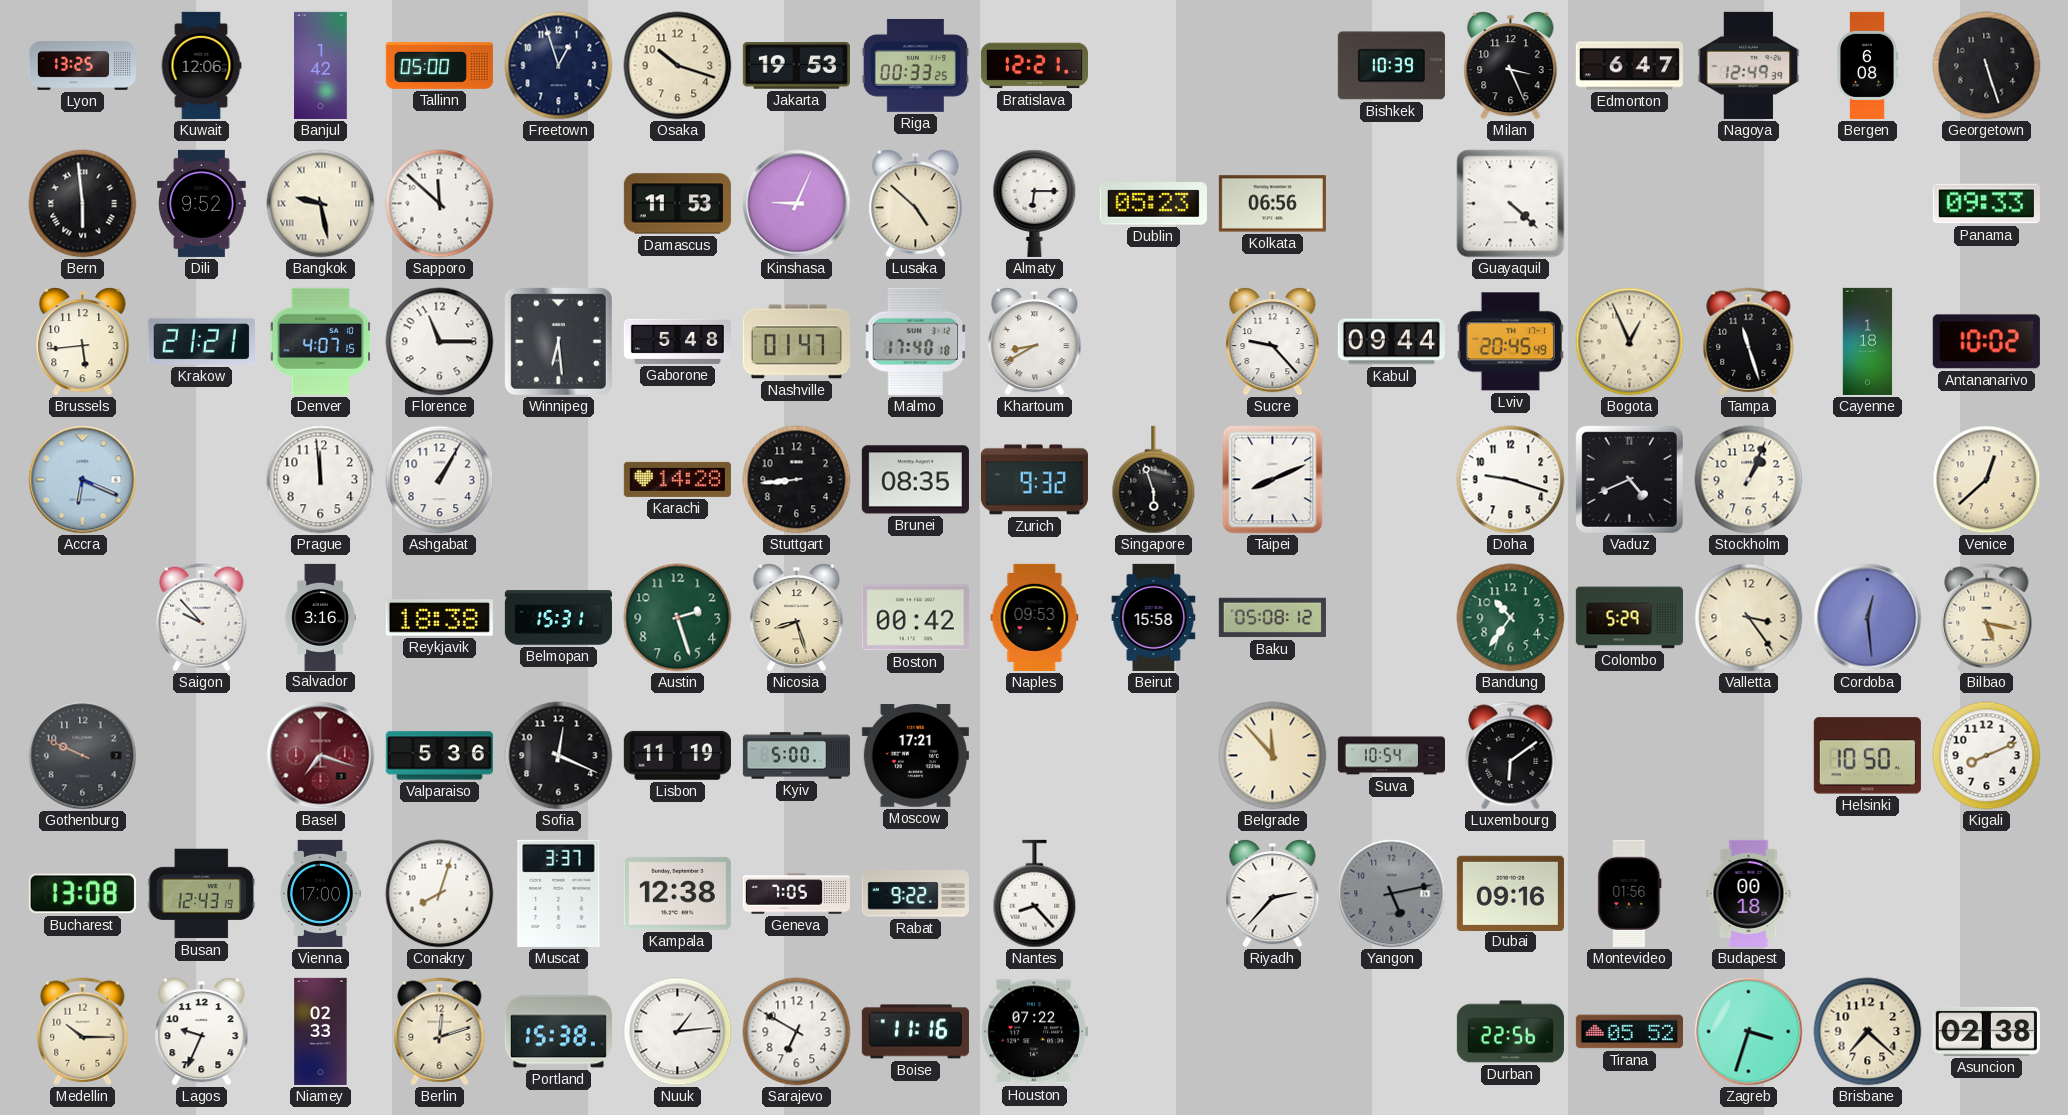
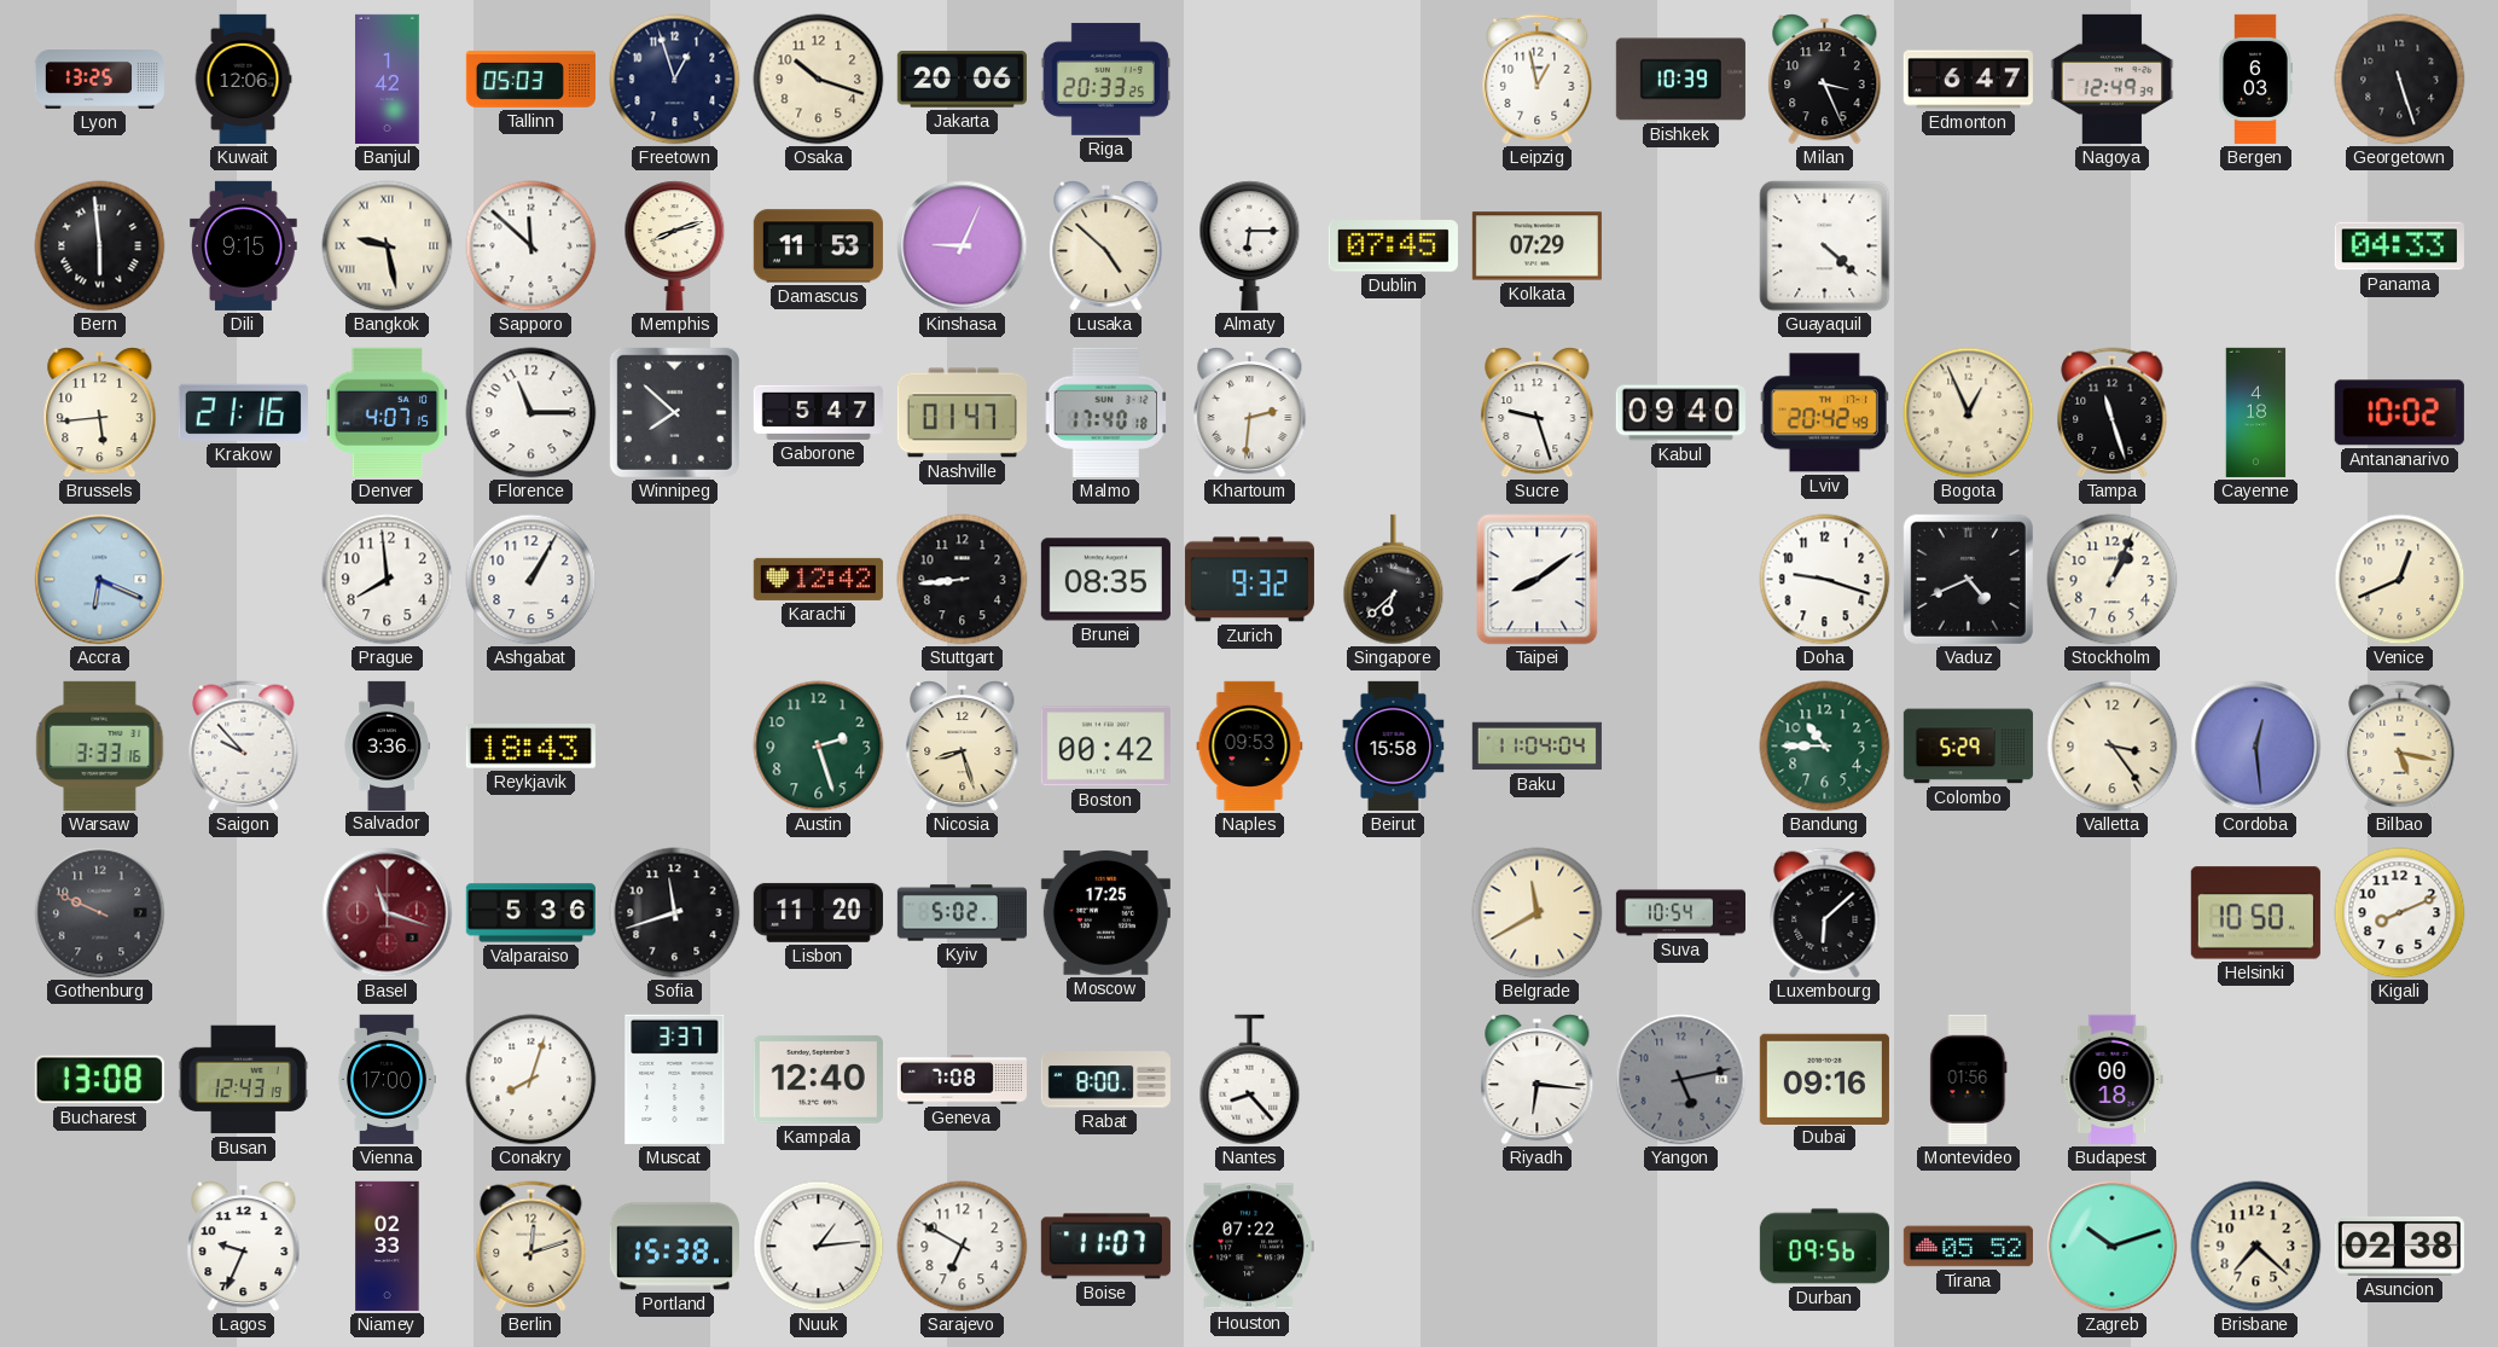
Tallinn: 05:00 -> 05:03 (530, 79)
Jakarta: 19:53 -> 20:06 (962, 80)
Riga: 00:33 -> 20:33 (1105, 79)
Bratislava: 12:21 -> none (1034, 66)
Leipzig: none -> 12:58 (1538, 80)
Bergen: 6:08 -> 6:03 (2255, 79)
Dili: 9:52 -> 9:15 (244, 245)
Memphis: none -> 8:12 (675, 245)
Dublin: 05:23 -> 07:45 (1393, 246)
Kolkata: 06:56 -> 07:29 (1536, 246)
Panama: 09:33 -> 04:33 (2399, 246)
Krakow: 21:21 -> 21:16 (243, 412)
Winnipeg: 6:29 -> 7:52 (674, 412)
Gaborone: 5:48 -> 5:47 (818, 412)
Khartoum: 8:40 -> 2:31 (1250, 413)
Sucre: 9:23 -> 9:27 (1538, 413)
Kabul: 09:44 -> 09:40 (1680, 413)
Lviv: 20:45 -> 20:42 (1824, 413)
Cayenne: 1:18 -> 4:18 (2256, 412)
Prague: 11:59 -> 7:59 (388, 580)
Karachi: 14:28 -> 12:42 (818, 579)
Singapore: 5:57 -> 6:38 (1394, 580)
Taipei: 8:11 -> 8:09 (1538, 580)
Venice: 12:38 -> 12:41 (2400, 580)
Warsaw: none -> 3:33 (100, 745)
Salvador: 3:16 -> 3:36 (387, 745)
Reykjavik: 18:38 -> 18:43 (530, 747)
Belmopan: 15:31 -> none (558, 618)
Baku: 05:08 -> 11:04 (1536, 747)
Bandung: 10:36 -> 10:45 (1825, 747)
Basel: 7:18 -> 11:18 (388, 913)
Sofia: 12:19 -> 11:42 (675, 913)
Lisbon: 11:19 -> 11:20 (818, 912)
Kyiv: 5:00 -> 5:02 (962, 913)
Moscow: 17:21 -> 17:25 (1105, 912)
Belgrade: 11:53 -> 11:40 (1538, 913)
Luxembourg: 6:09 -> 6:08 (1825, 913)
Kampala: 12:38 -> 12:40 (818, 1079)
Geneva: 7:05 -> 7:08 (962, 1080)
Rabat: 9:22 -> 8:00 (1105, 1080)
Riyadh: 2:37 -> 6:16 (1538, 1080)
Medellin: 10:15 -> none (83, 1032)
Boise: 11:16 -> 11:07 (1105, 1247)
Durban: 22:56 -> 09:56 (1824, 1247)
Zagreb: 3:33 -> 10:12 (2113, 1247)
